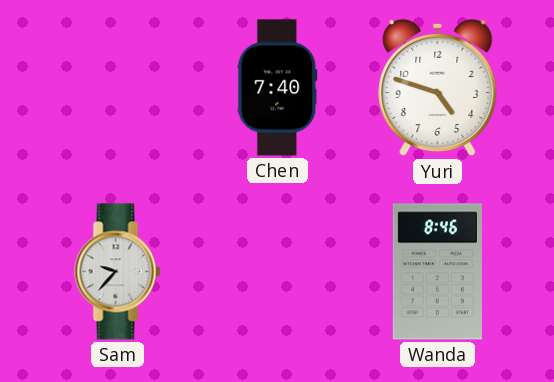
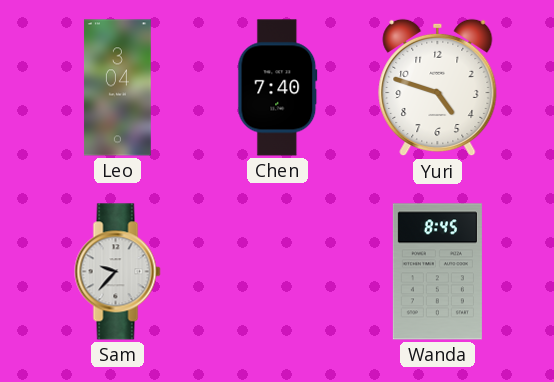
Leo: none -> 3:04 (117, 88)
Wanda: 8:46 -> 8:45 (437, 272)
